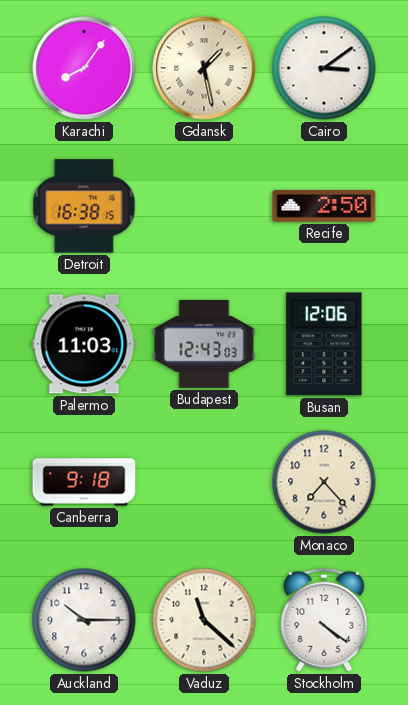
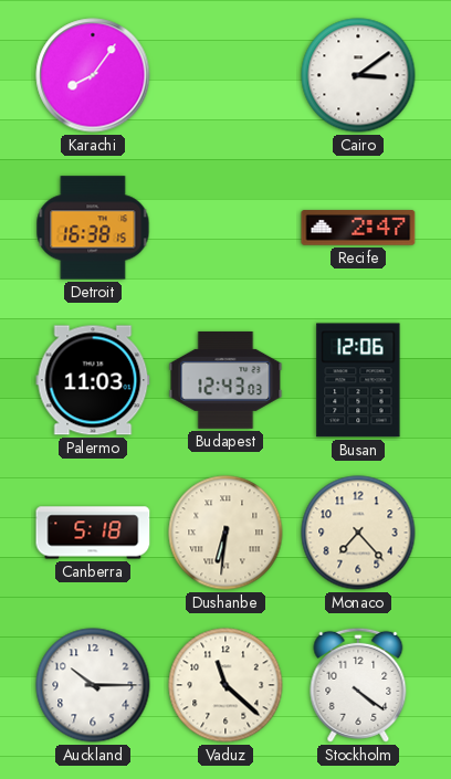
Gdansk: 1:28 -> none (204, 68)
Recife: 2:50 -> 2:47 (358, 228)
Canberra: 9:18 -> 5:18 (93, 533)
Dushanbe: none -> 6:31 (225, 533)
